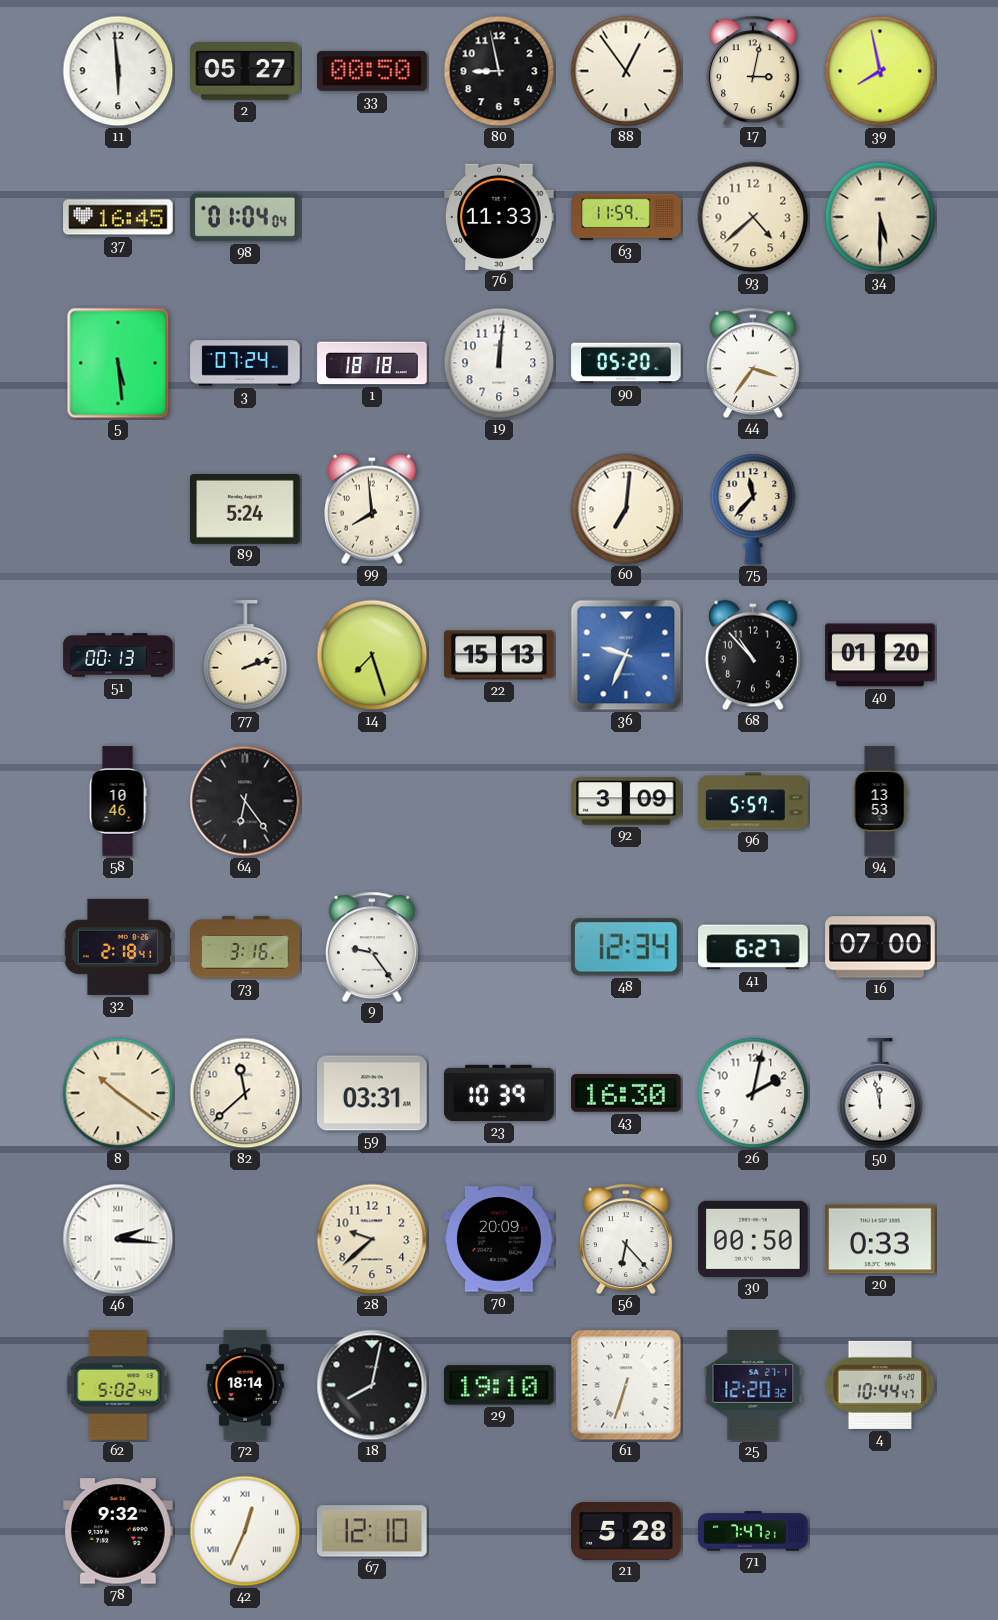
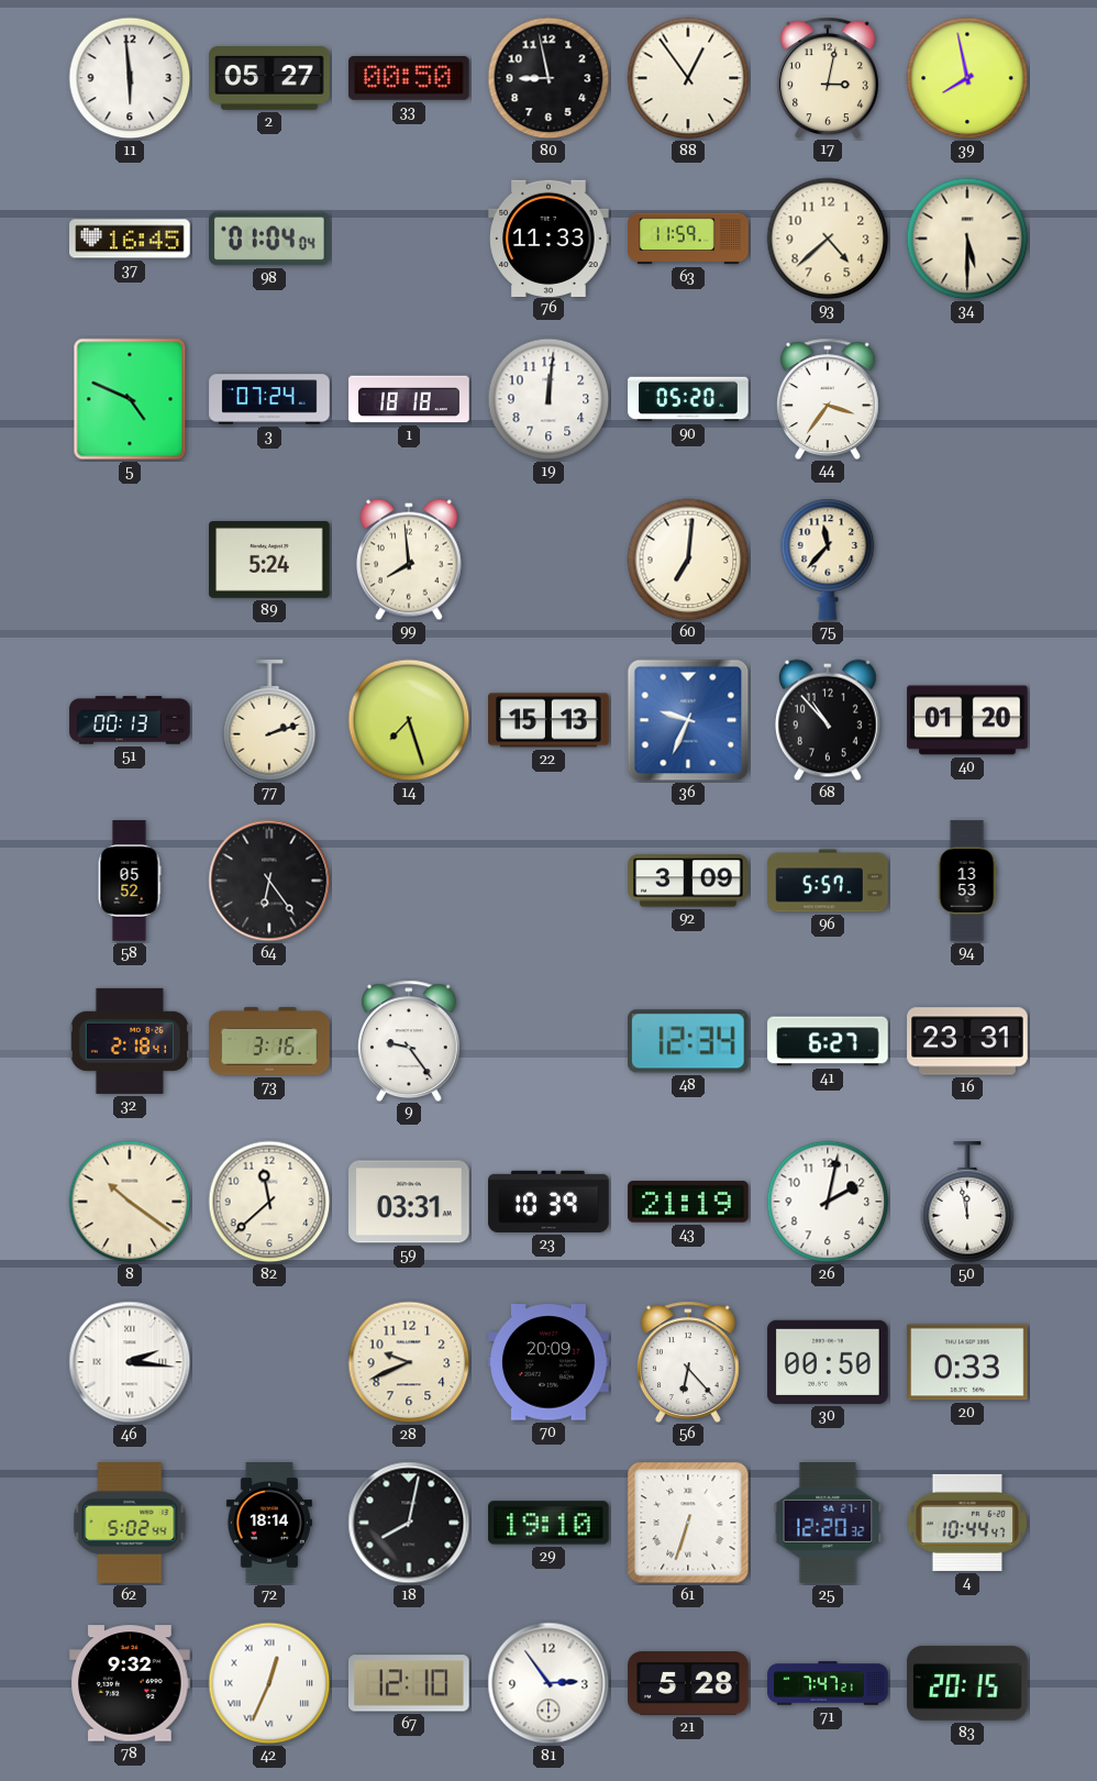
5: 5:29 -> 4:49 (130, 399)
58: 10:46 -> 05:52 (130, 881)
16: 07:00 -> 23:31 (967, 1041)
43: 16:30 -> 21:19 (688, 1202)
28: 9:38 -> 9:41 (409, 1362)
81: none -> 2:54 (548, 1683)
83: none -> 20:15 (967, 1683)
